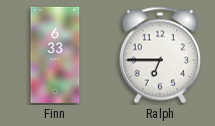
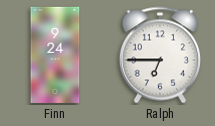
Finn: 6:33 -> 9:24 (55, 55)
